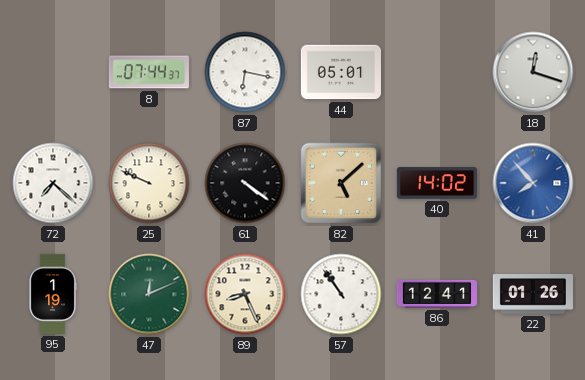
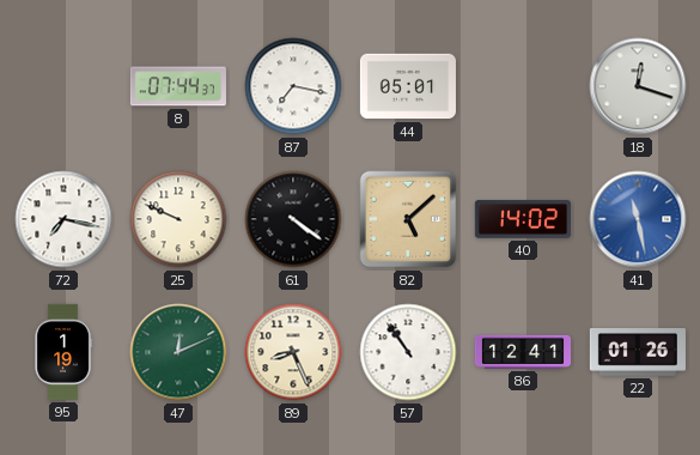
87: 6:17 -> 7:17 (293, 86)
72: 7:22 -> 7:17 (63, 219)
41: 7:53 -> 11:28 (638, 219)
